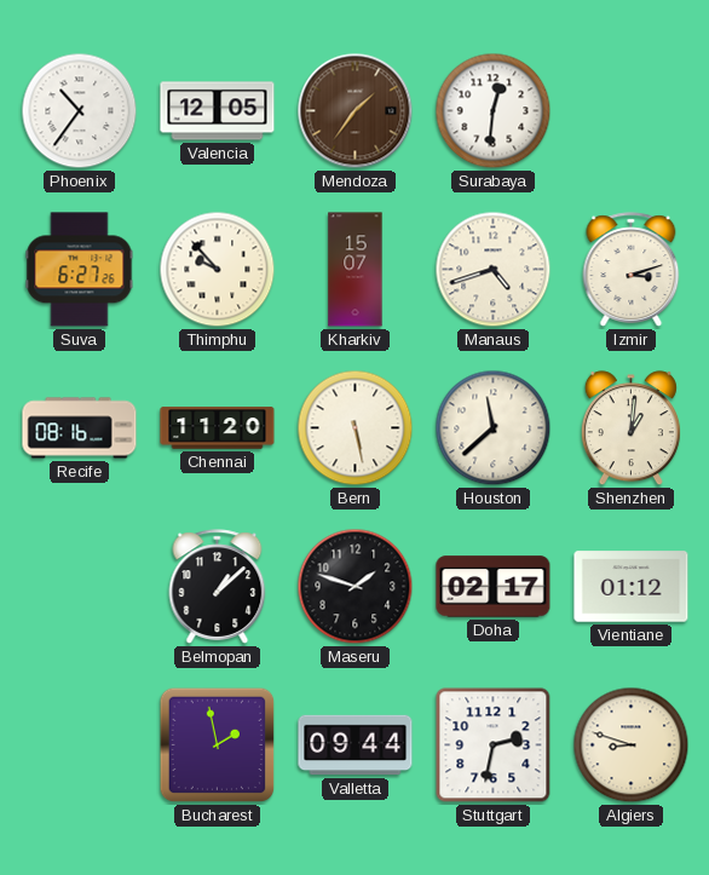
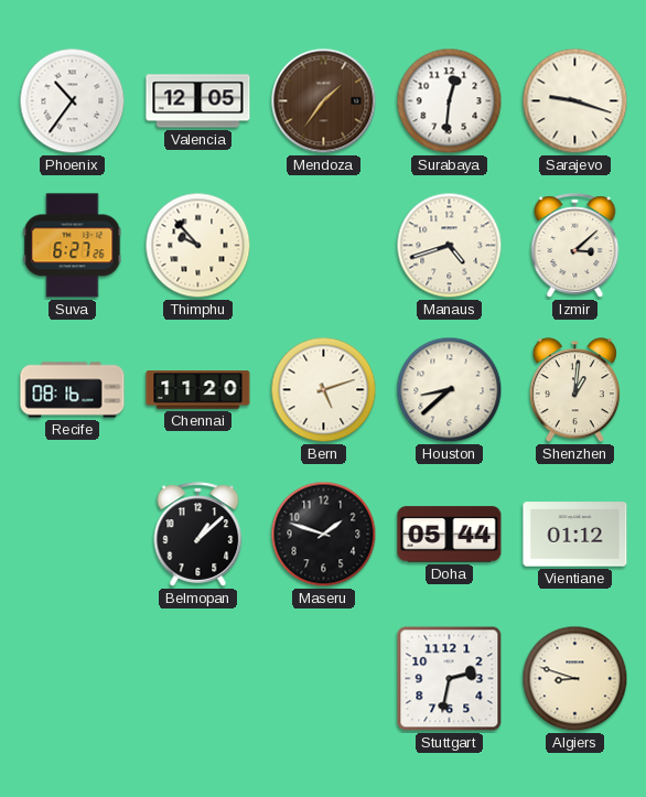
Sarajevo: none -> 9:18 (575, 101)
Kharkiv: 15:07 -> none (356, 270)
Izmir: 3:12 -> 3:08 (575, 246)
Bern: 5:28 -> 5:12 (324, 390)
Houston: 11:38 -> 8:38 (450, 390)
Doha: 02:17 -> 05:44 (450, 535)
Bucharest: 1:58 -> none (218, 746)
Valletta: 09:44 -> none (356, 746)
